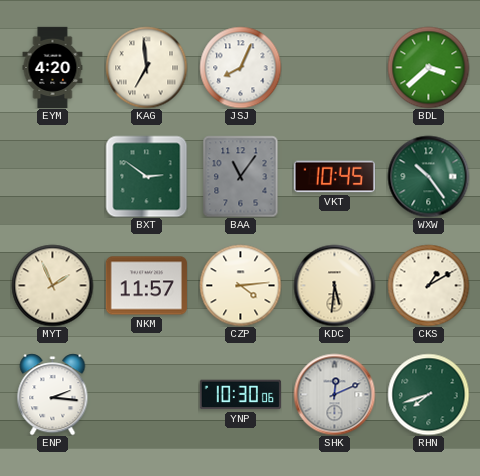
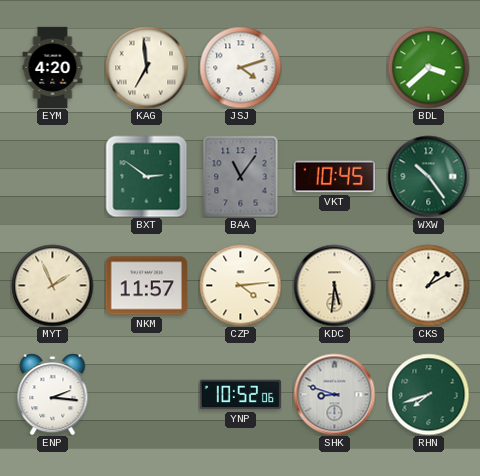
JSJ: 8:04 -> 4:12 (240, 67)
YNP: 10:30 -> 10:52 (240, 395)
SHK: 12:11 -> 8:48 (334, 394)
